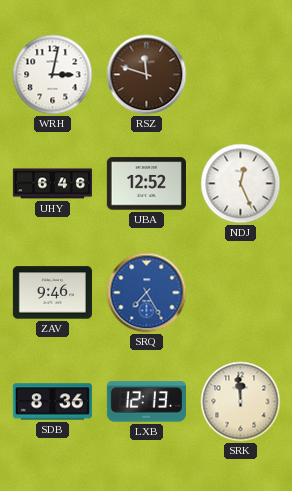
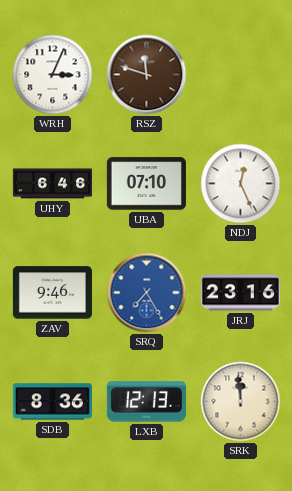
WRH: 3:02 -> 3:04 (53, 75)
UBA: 12:52 -> 07:10 (146, 184)
JRJ: none -> 23:16 (240, 293)
